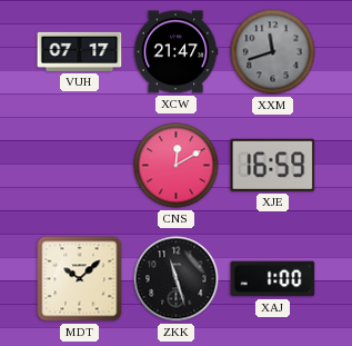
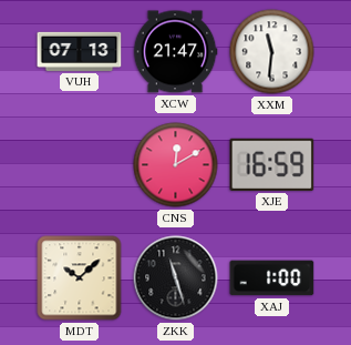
VUH: 07:17 -> 07:13 (80, 51)
XXM: 11:42 -> 11:31 (272, 52)
XXM dial: grey -> white (272, 52)
